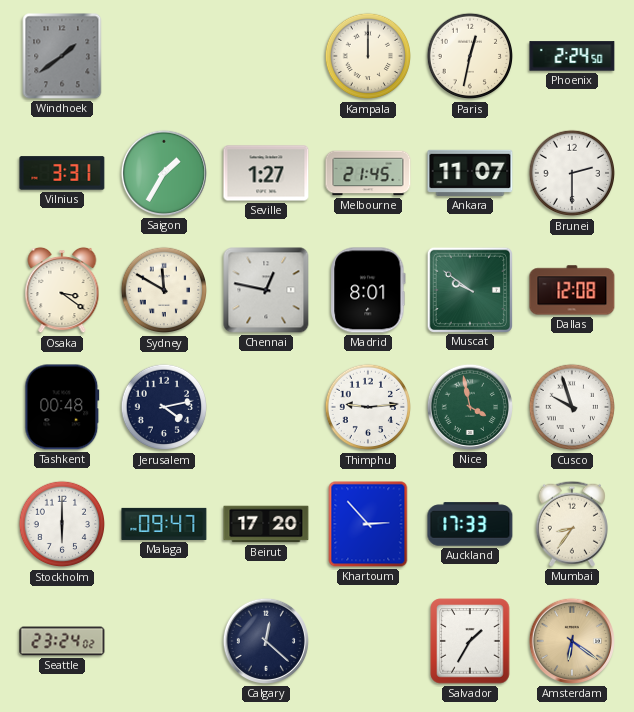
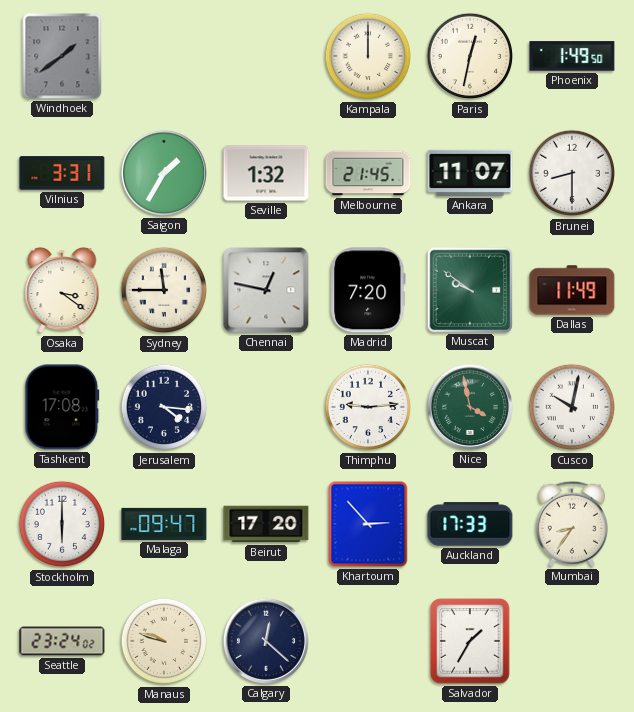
Phoenix: 2:24 -> 1:49 (572, 56)
Seville: 1:27 -> 1:32 (266, 173)
Brunei: 2:30 -> 8:30 (572, 173)
Sydney: 11:50 -> 11:45 (164, 290)
Madrid: 8:01 -> 7:20 (368, 290)
Dallas: 12:08 -> 11:49 (572, 290)
Tashkent: 00:48 -> 17:08 (62, 407)
Jerusalem: 4:13 -> 4:16 (164, 407)
Cusco: 9:57 -> 10:02 (572, 407)
Manaus: none -> 9:48 (164, 641)
Amsterdam: 6:21 -> none (572, 641)
